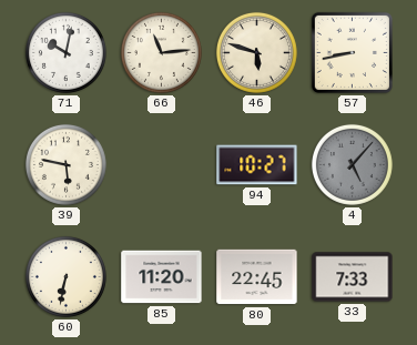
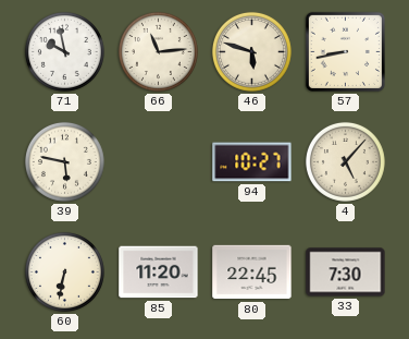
71: 10:02 -> 9:58 (64, 51)
4 dial: grey -> cream (345, 161)
33: 7:33 -> 7:30 (346, 273)
